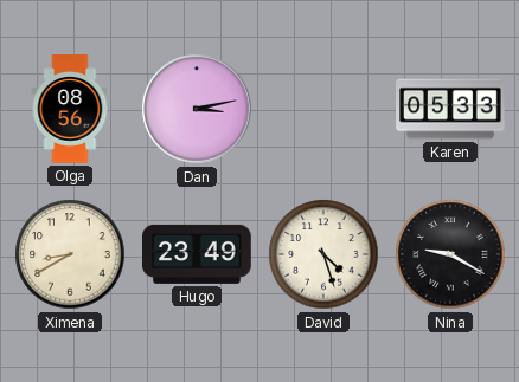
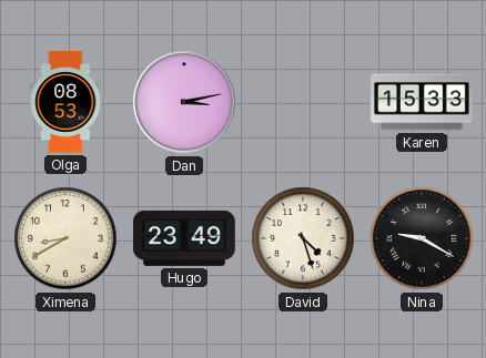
Olga: 08:56 -> 08:53 (65, 102)
Karen: 05:33 -> 15:33 (423, 102)
